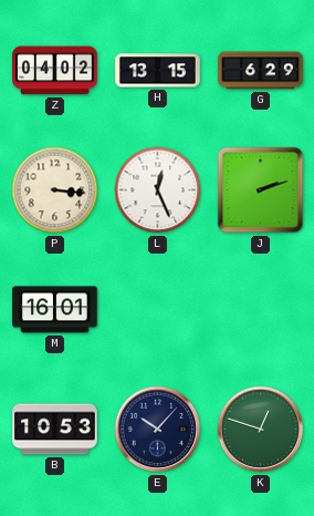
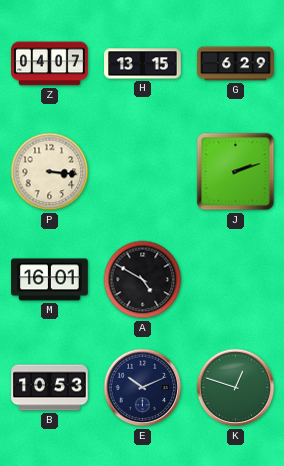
Z: 04:02 -> 04:07 (50, 64)
L: 12:26 -> none (158, 190)
A: none -> 4:50 (143, 280)
E: 10:07 -> 10:11 (143, 388)
